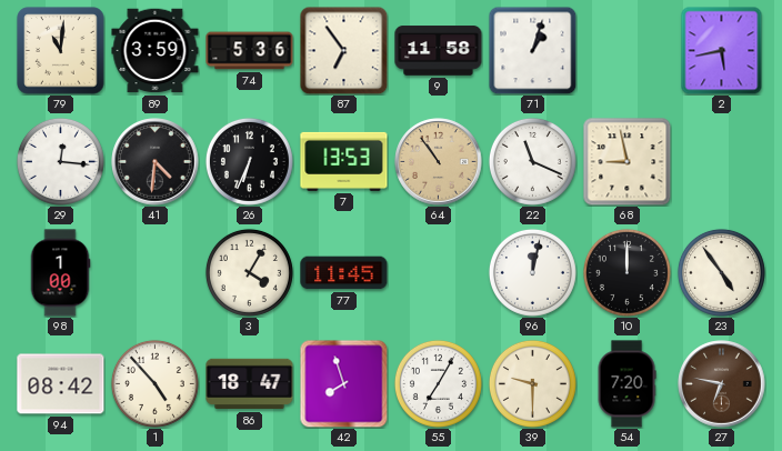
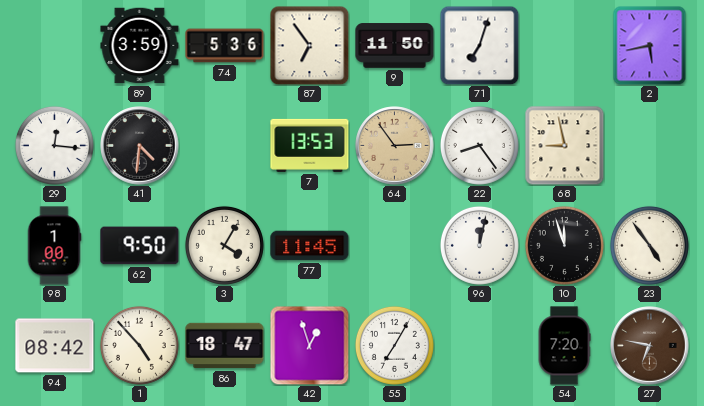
79: 11:01 -> none (61, 51)
9: 11:58 -> 11:50 (395, 46)
71: 1:03 -> 7:03 (479, 45)
26: 6:34 -> none (249, 161)
64: 10:54 -> 2:54 (395, 146)
22: 11:19 -> 8:24 (479, 145)
62: none -> 9:50 (140, 246)
10: 12:00 -> 11:57 (564, 245)
42: 7:57 -> 12:57 (309, 345)
39: 9:30 -> none (532, 383)
